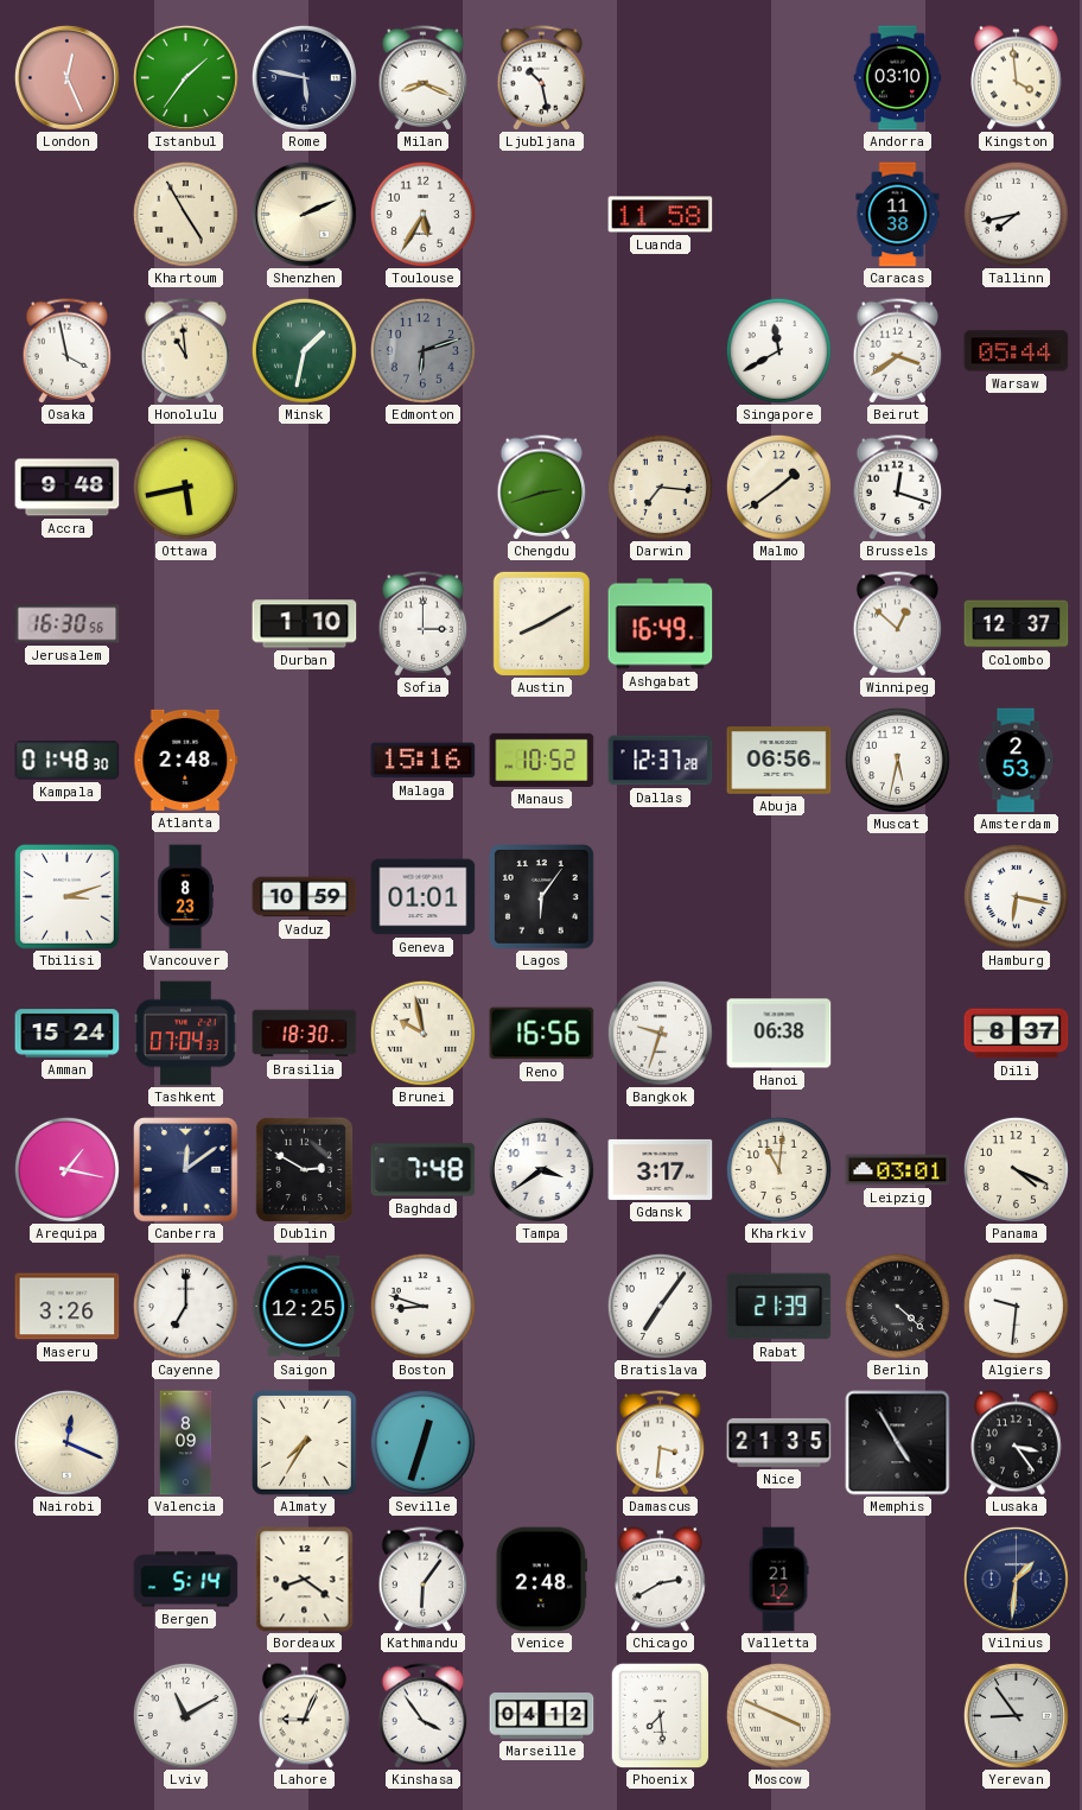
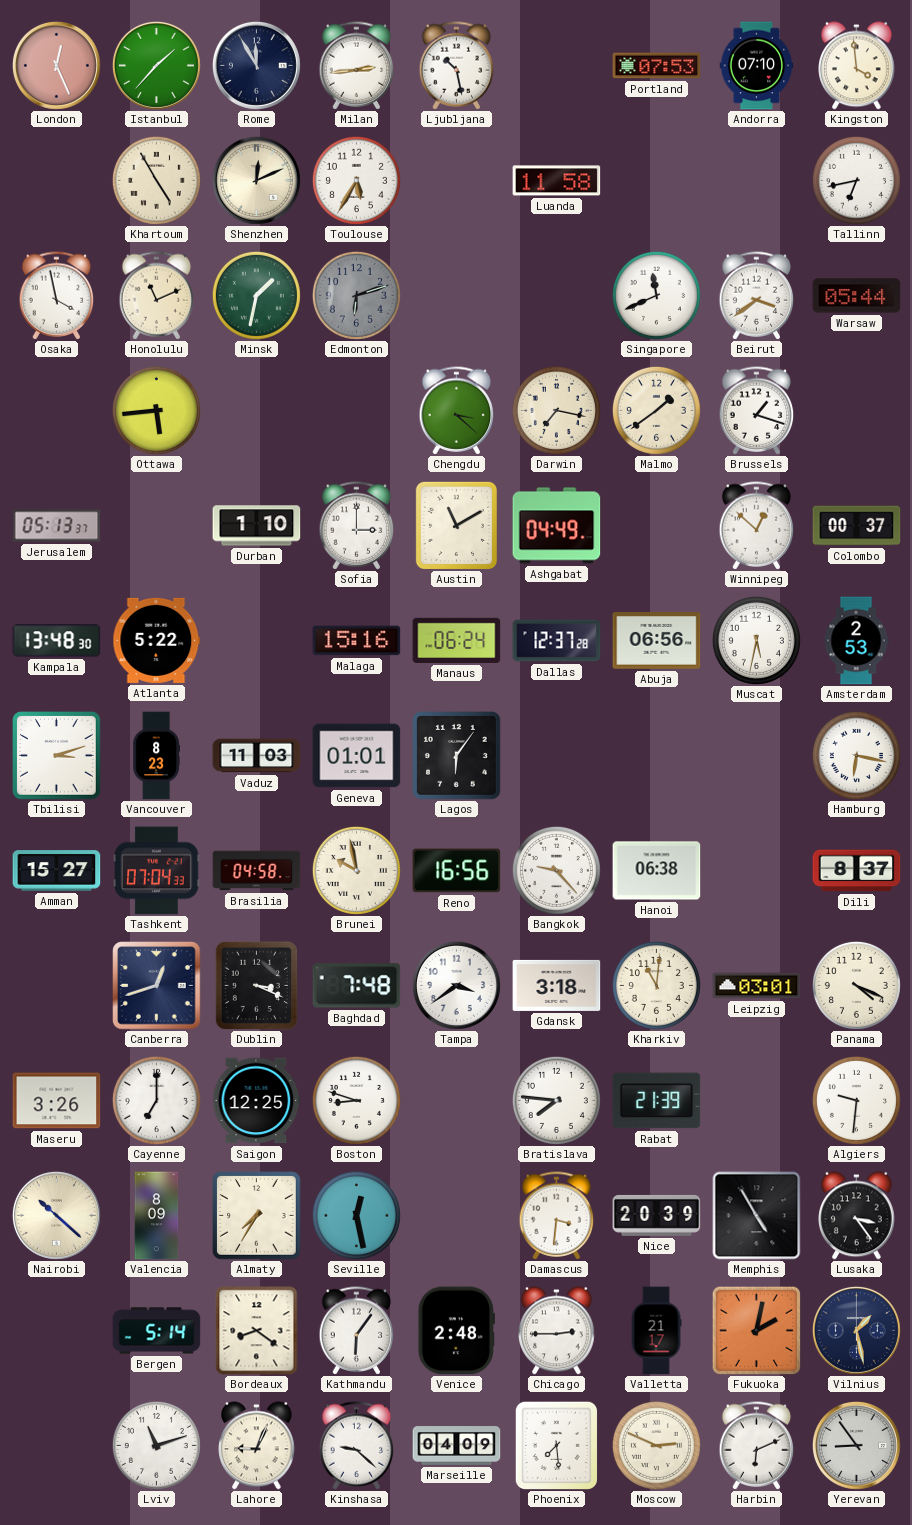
Istanbul: 1:36 -> 1:37 (156, 65)
Rome: 5:47 -> 11:55 (256, 65)
Milan: 8:19 -> 2:44 (357, 66)
Portland: none -> 07:53 (657, 66)
Andorra: 03:10 -> 07:10 (757, 66)
Shenzhen: 2:11 -> 12:11 (256, 180)
Caracas: 11:38 -> none (898, 215)
Tallinn: 7:43 -> 6:43 (856, 180)
Honolulu: 10:59 -> 11:11 (157, 296)
Singapore: 11:40 -> 11:41 (656, 295)
Accra: 9:48 -> none (68, 488)
Ottawa: 5:43 -> 5:44 (156, 410)
Chengdu: 2:42 -> 3:22 (457, 411)
Darwin: 7:16 -> 7:17 (556, 410)
Brussels: 12:18 -> 1:18 (757, 411)
Jerusalem: 16:30 -> 05:13 (57, 526)
Austin: 8:10 -> 11:10 (456, 525)
Ashgabat: 16:49 -> 04:49 (557, 526)
Colombo: 12:37 -> 00:37 (857, 526)
Kampala: 01:48 -> 13:48 (57, 641)
Atlanta: 2:48 -> 5:22 (157, 640)
Manaus: 10:52 -> 06:24 (457, 640)
Vaduz: 10:59 -> 11:03 (257, 756)
Amman: 15:24 -> 15:27 (57, 871)
Brasilia: 18:30 -> 04:58 (257, 871)
Bangkok: 9:33 -> 9:23 (556, 870)
Arequipa: 1:17 -> none (66, 1169)
Canberra: 12:09 -> 12:42 (157, 986)
Dublin: 2:50 -> 3:19 (256, 985)
Gdansk: 3:17 -> 3:18 (557, 985)
Bratislava: 7:06 -> 7:46 (556, 1100)
Berlin: 4:22 -> none (897, 1306)
Nairobi: 12:19 -> 10:22 (56, 1215)
Seville: 12:33 -> 12:28 (356, 1215)
Nice: 21:35 -> 20:39 (657, 1215)
Chicago: 2:40 -> 2:45 (557, 1331)
Valletta: 21:12 -> 21:17 (656, 1331)
Fukuoka: none -> 2:02 (756, 1330)
Vilnius: 1:31 -> 1:28 (856, 1330)
Lviv: 11:10 -> 11:12 (156, 1445)
Kinshasa: 3:54 -> 9:22 (357, 1446)
Marseille: 04:12 -> 04:09 (457, 1446)
Moscow: 3:49 -> 2:49 (656, 1445)
Harbin: none -> 6:11 (757, 1446)
